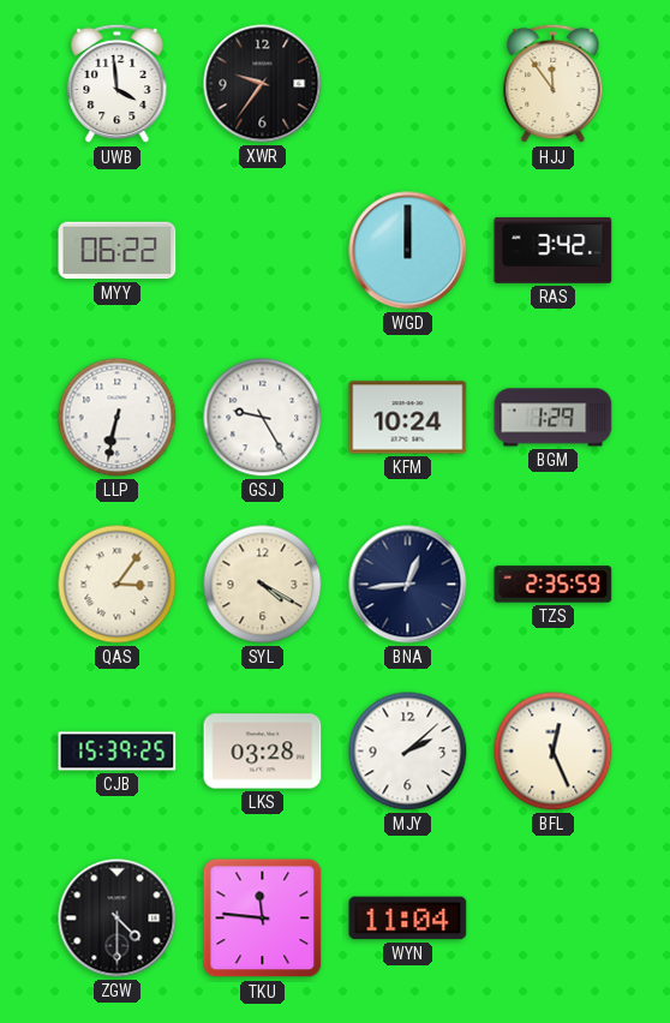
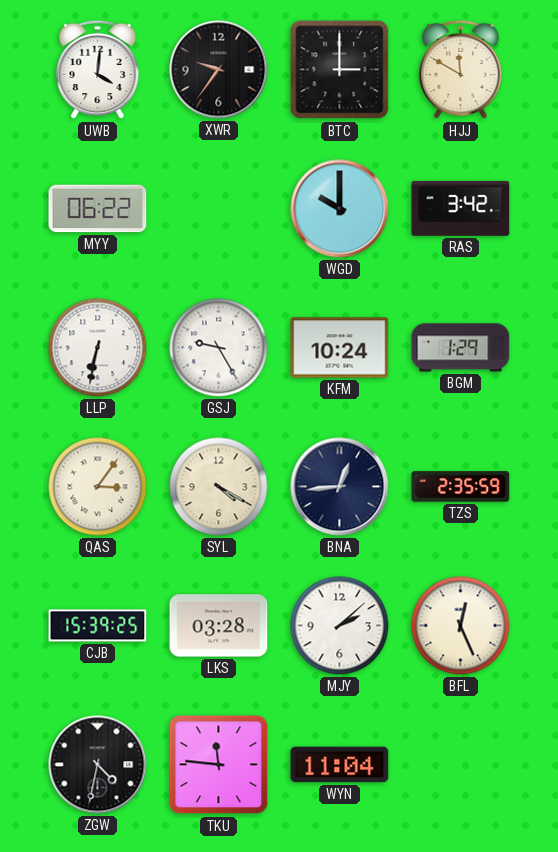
UWB: 3:59 -> 4:01 (98, 70)
BTC: none -> 3:00 (340, 70)
HJJ: 11:54 -> 11:50 (461, 70)
WGD: 12:00 -> 10:00 (340, 209)
ZGW: 4:30 -> 4:32 (98, 765)
